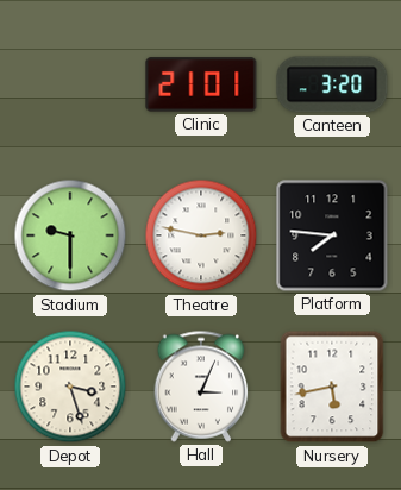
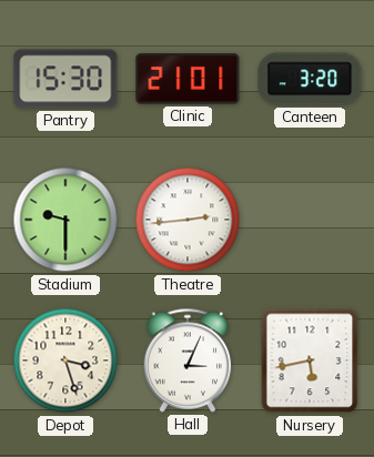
Pantry: none -> 15:30 (65, 79)
Theatre: 2:47 -> 2:44 (188, 220)
Platform: 7:46 -> none (332, 235)
